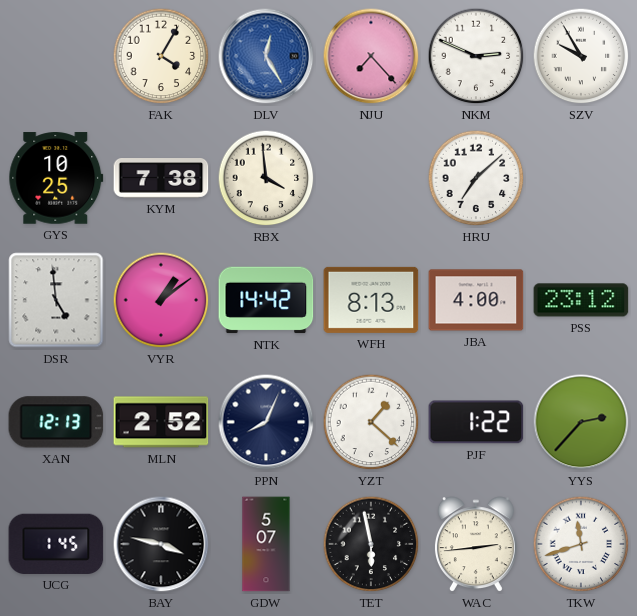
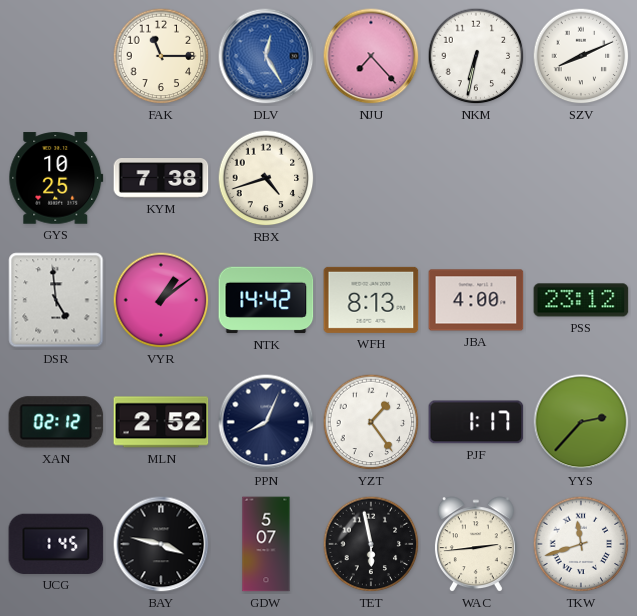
FAK: 4:05 -> 11:15 (161, 56)
NKM: 2:49 -> 6:32 (476, 56)
SZV: 9:55 -> 8:11 (581, 56)
RBX: 3:59 -> 4:42 (266, 178)
HRU: 7:08 -> none (476, 178)
XAN: 12:13 -> 02:12 (56, 422)
YZT: 1:22 -> 1:24 (371, 422)
PJF: 1:22 -> 1:17 (476, 422)
